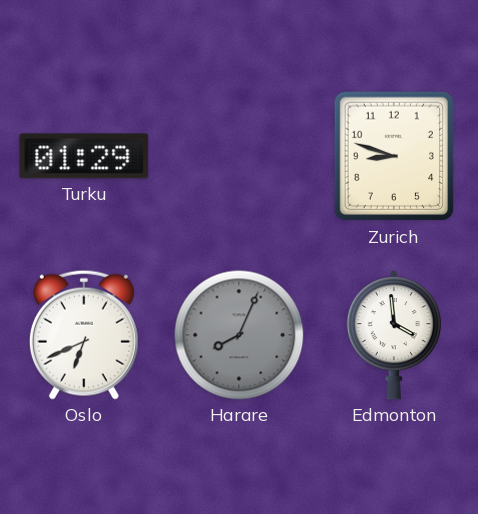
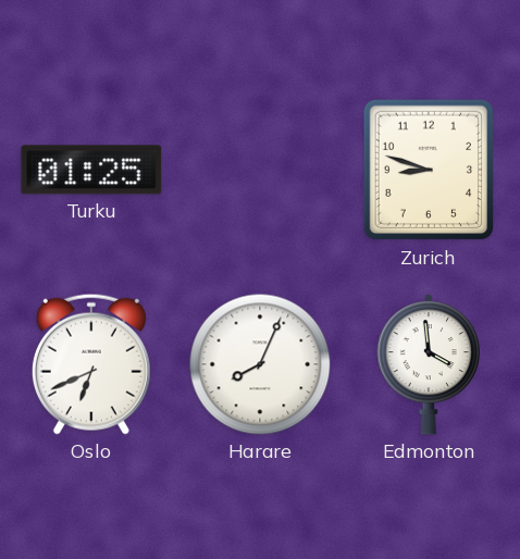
Turku: 01:29 -> 01:25 (91, 170)
Harare dial: grey -> white (260, 364)
